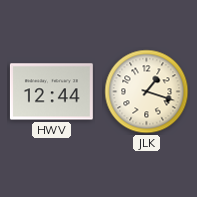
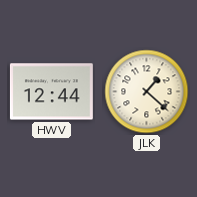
JLK: 1:18 -> 1:22 (147, 92)
